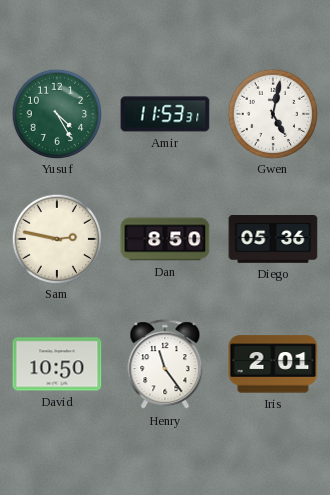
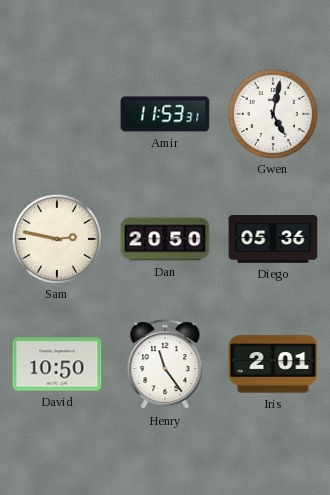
Yusuf: 4:25 -> none (56, 113)
Dan: 8:50 -> 20:50 (165, 239)
